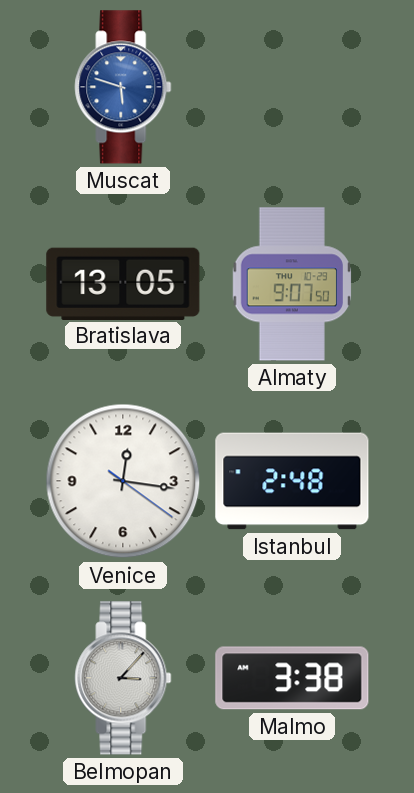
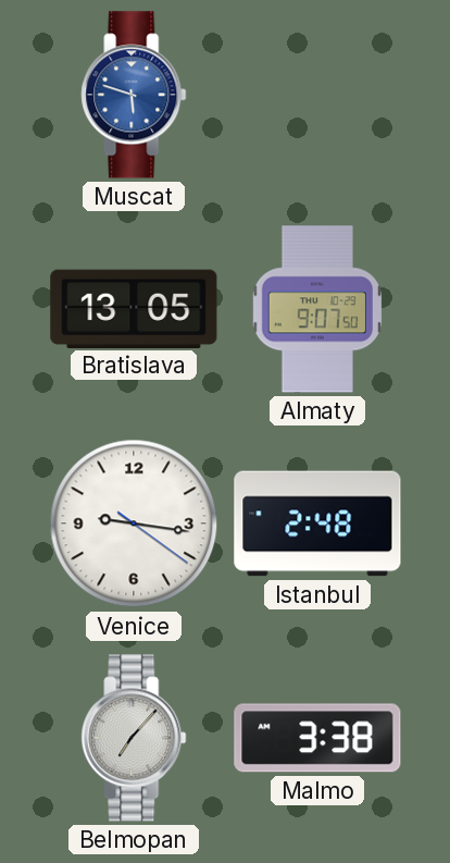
Venice: 12:16 -> 9:16 (134, 523)
Belmopan: 3:07 -> 7:07 (134, 738)
